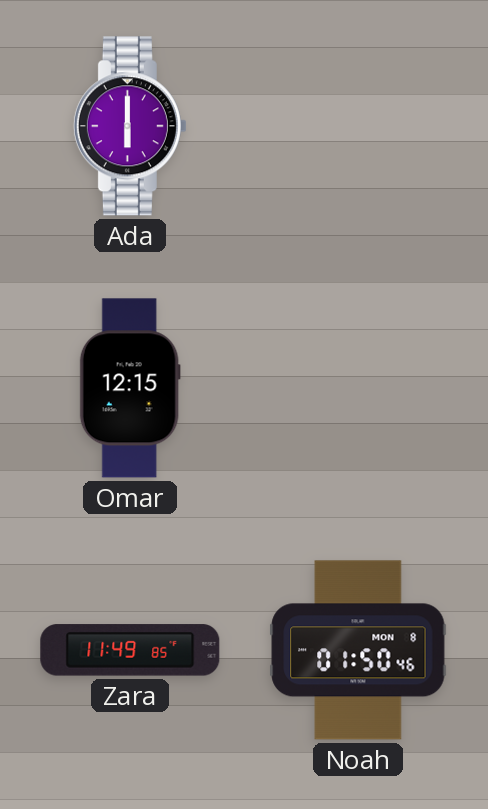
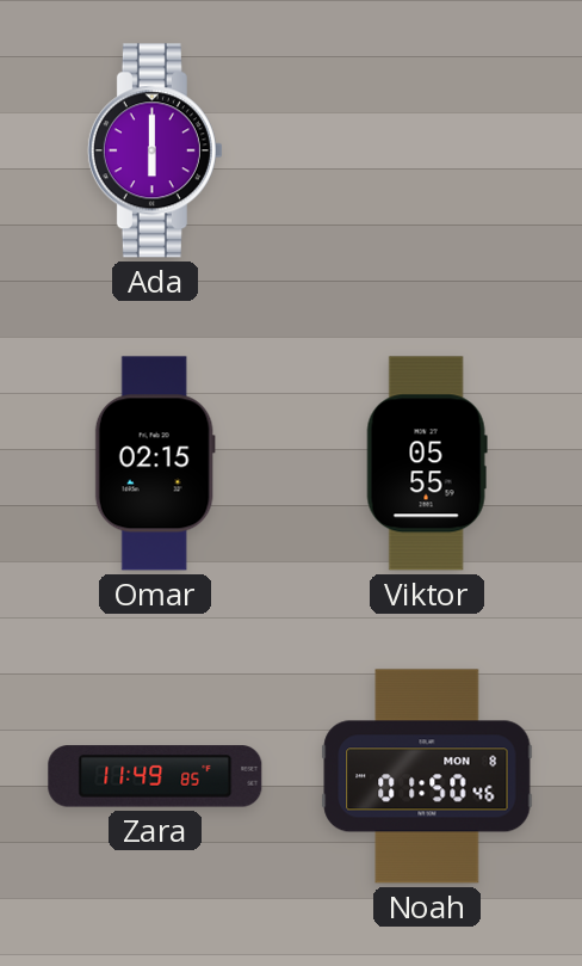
Omar: 12:15 -> 02:15 (155, 463)
Viktor: none -> 05:55 (427, 463)
